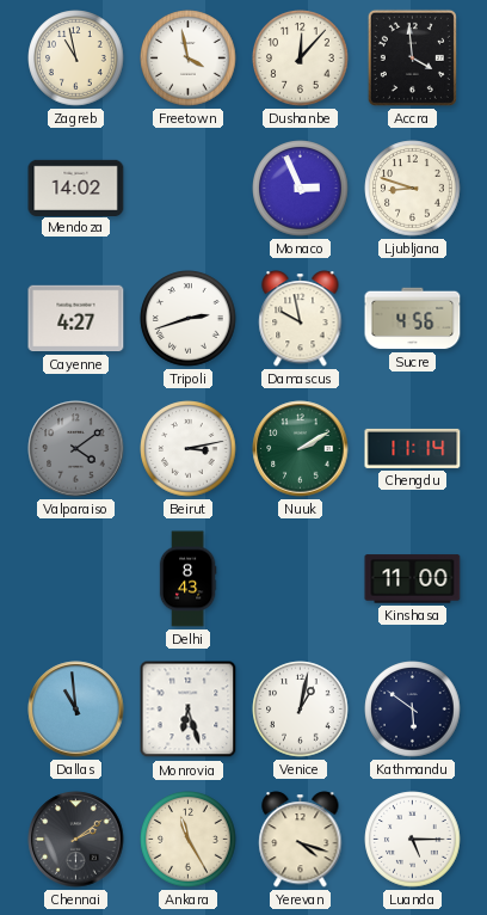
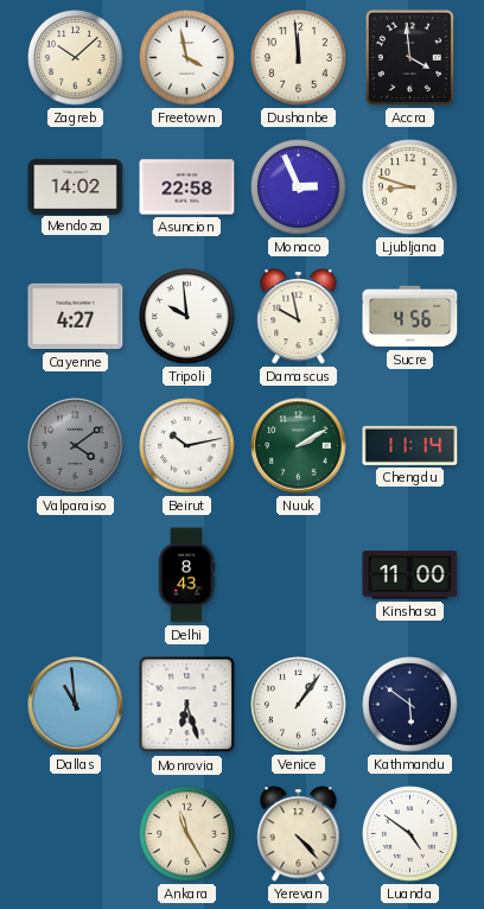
Zagreb: 10:58 -> 10:08 (76, 58)
Dushanbe: 12:07 -> 11:59 (299, 58)
Asuncion: none -> 22:58 (187, 187)
Tripoli: 2:42 -> 9:59 (187, 317)
Beirut: 3:13 -> 10:13 (187, 446)
Venice: 1:02 -> 1:06 (299, 705)
Chennai: 2:09 -> none (76, 840)
Yerevan: 4:18 -> 4:23 (299, 834)
Luanda: 5:15 -> 4:51 (410, 834)
